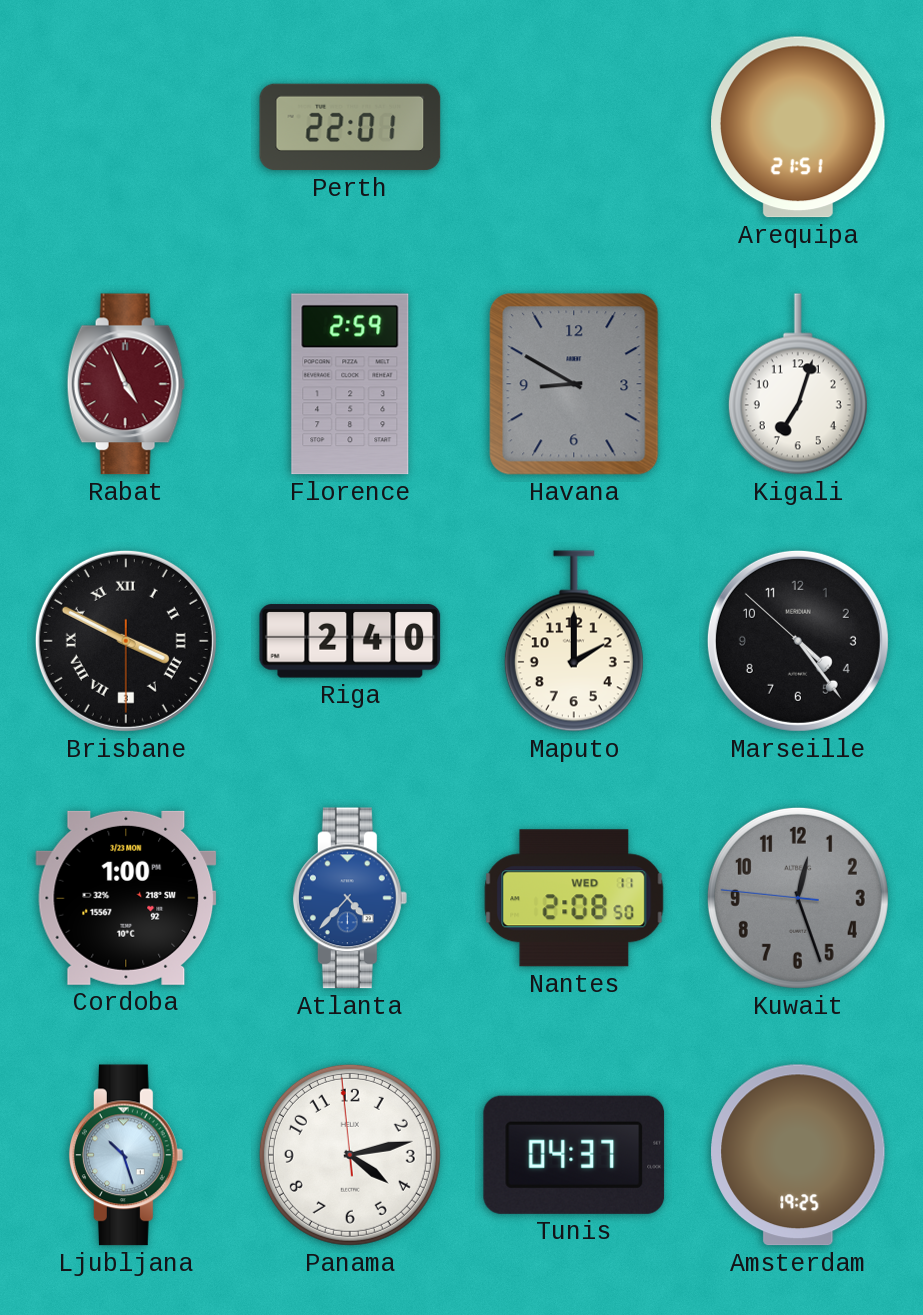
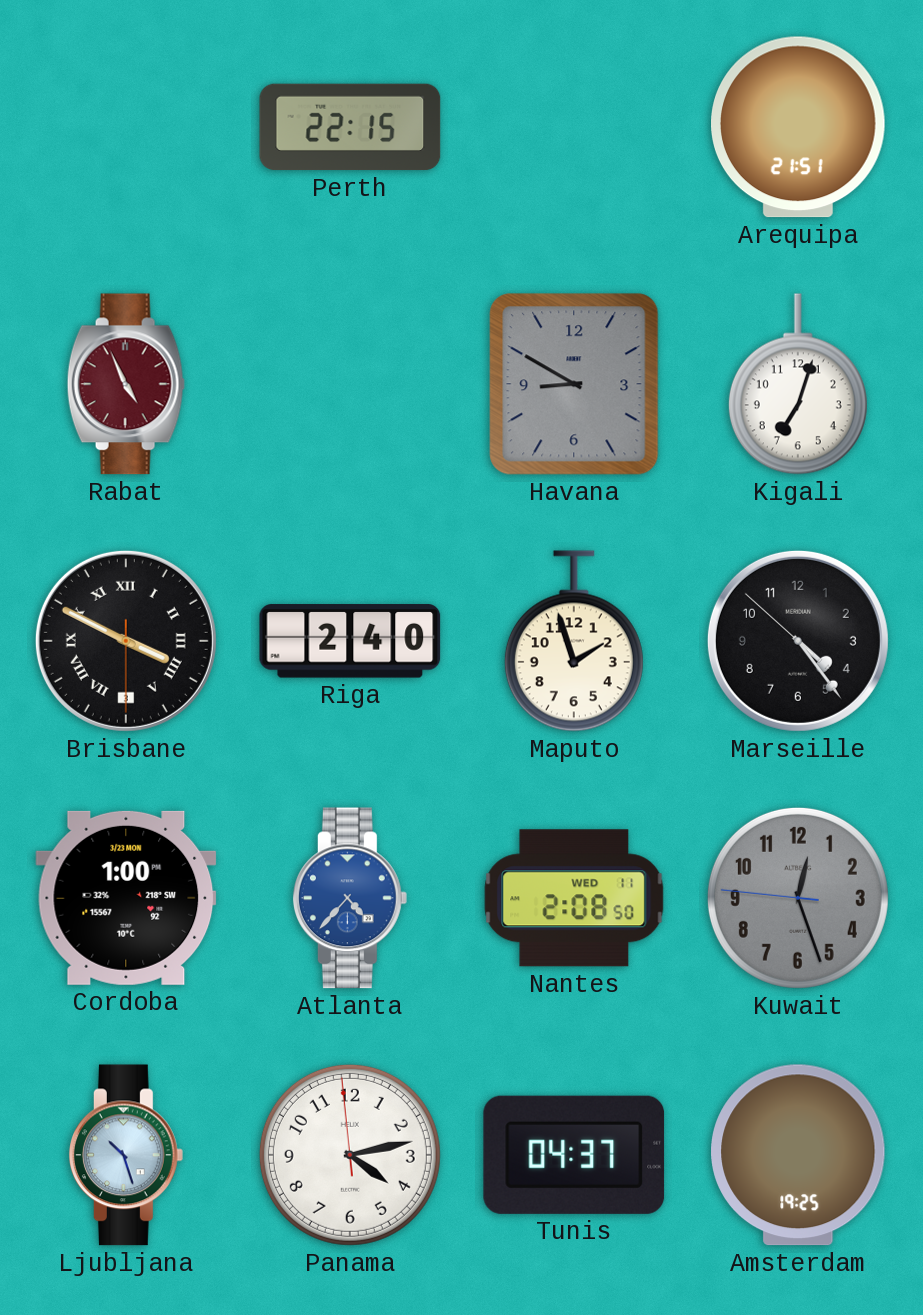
Perth: 22:01 -> 22:15 (350, 127)
Florence: 2:59 -> none (350, 384)
Maputo: 2:00 -> 1:57 (574, 641)
